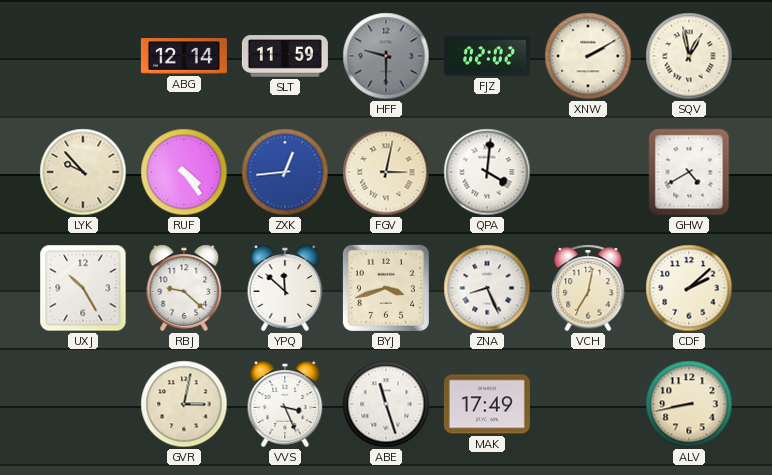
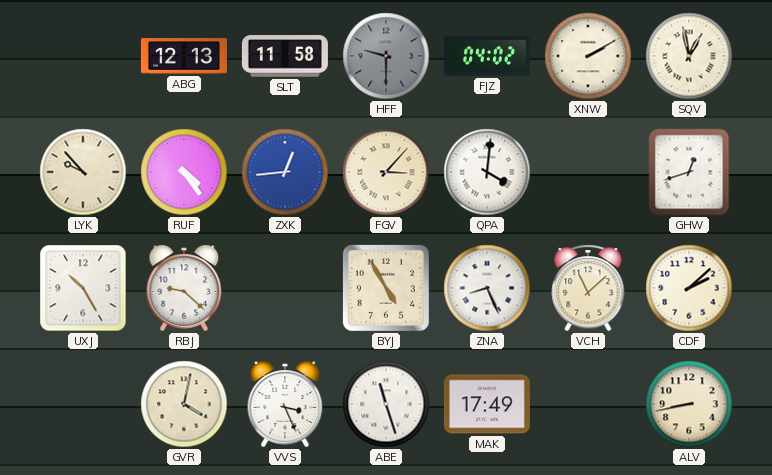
ABG: 12:14 -> 12:13 (184, 56)
SLT: 11:59 -> 11:58 (285, 56)
FJZ: 02:02 -> 04:02 (487, 56)
FGV: 3:02 -> 3:07 (386, 172)
GHW: 4:40 -> 12:42 (689, 172)
YPQ: 11:52 -> none (285, 288)
BYJ: 3:42 -> 4:55 (386, 288)
VCH: 7:02 -> 11:08 (588, 288)
GVR: 3:02 -> 4:02 (184, 404)
